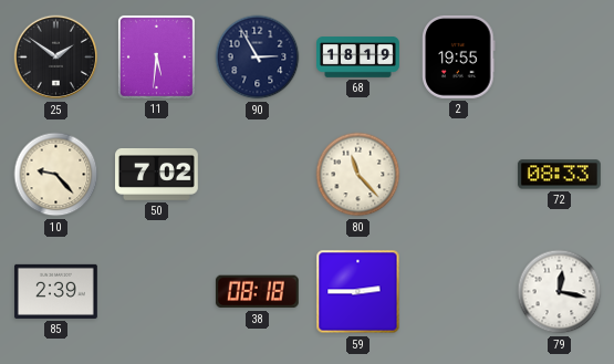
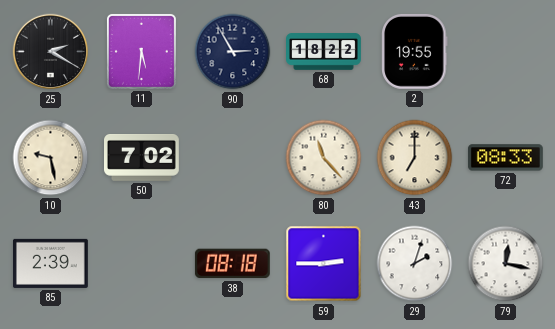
25: 1:51 -> 2:20 (51, 52)
68: 18:19 -> 18:22 (324, 52)
10: 9:23 -> 9:28 (51, 158)
43: none -> 7:00 (415, 158)
29: none -> 2:03 (415, 264)
